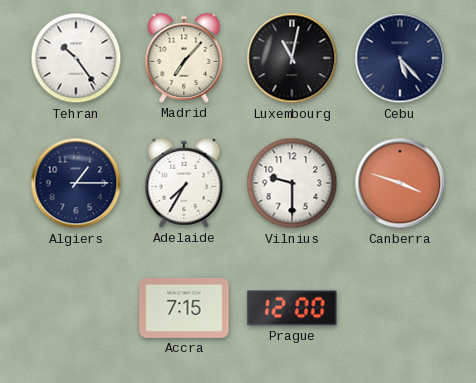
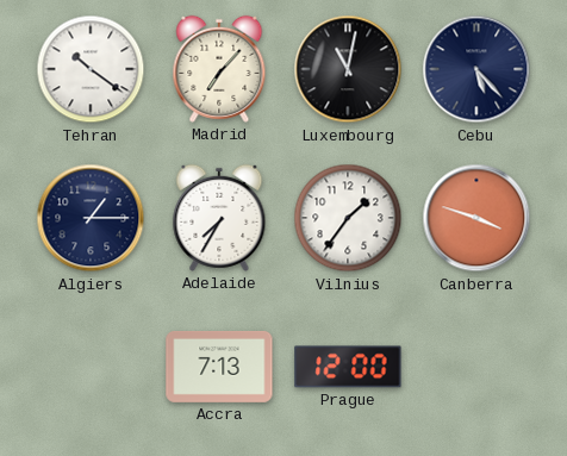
Tehran: 10:24 -> 10:21 (91, 69)
Vilnius: 9:30 -> 1:36 (348, 218)
Accra: 7:15 -> 7:13 (219, 367)
